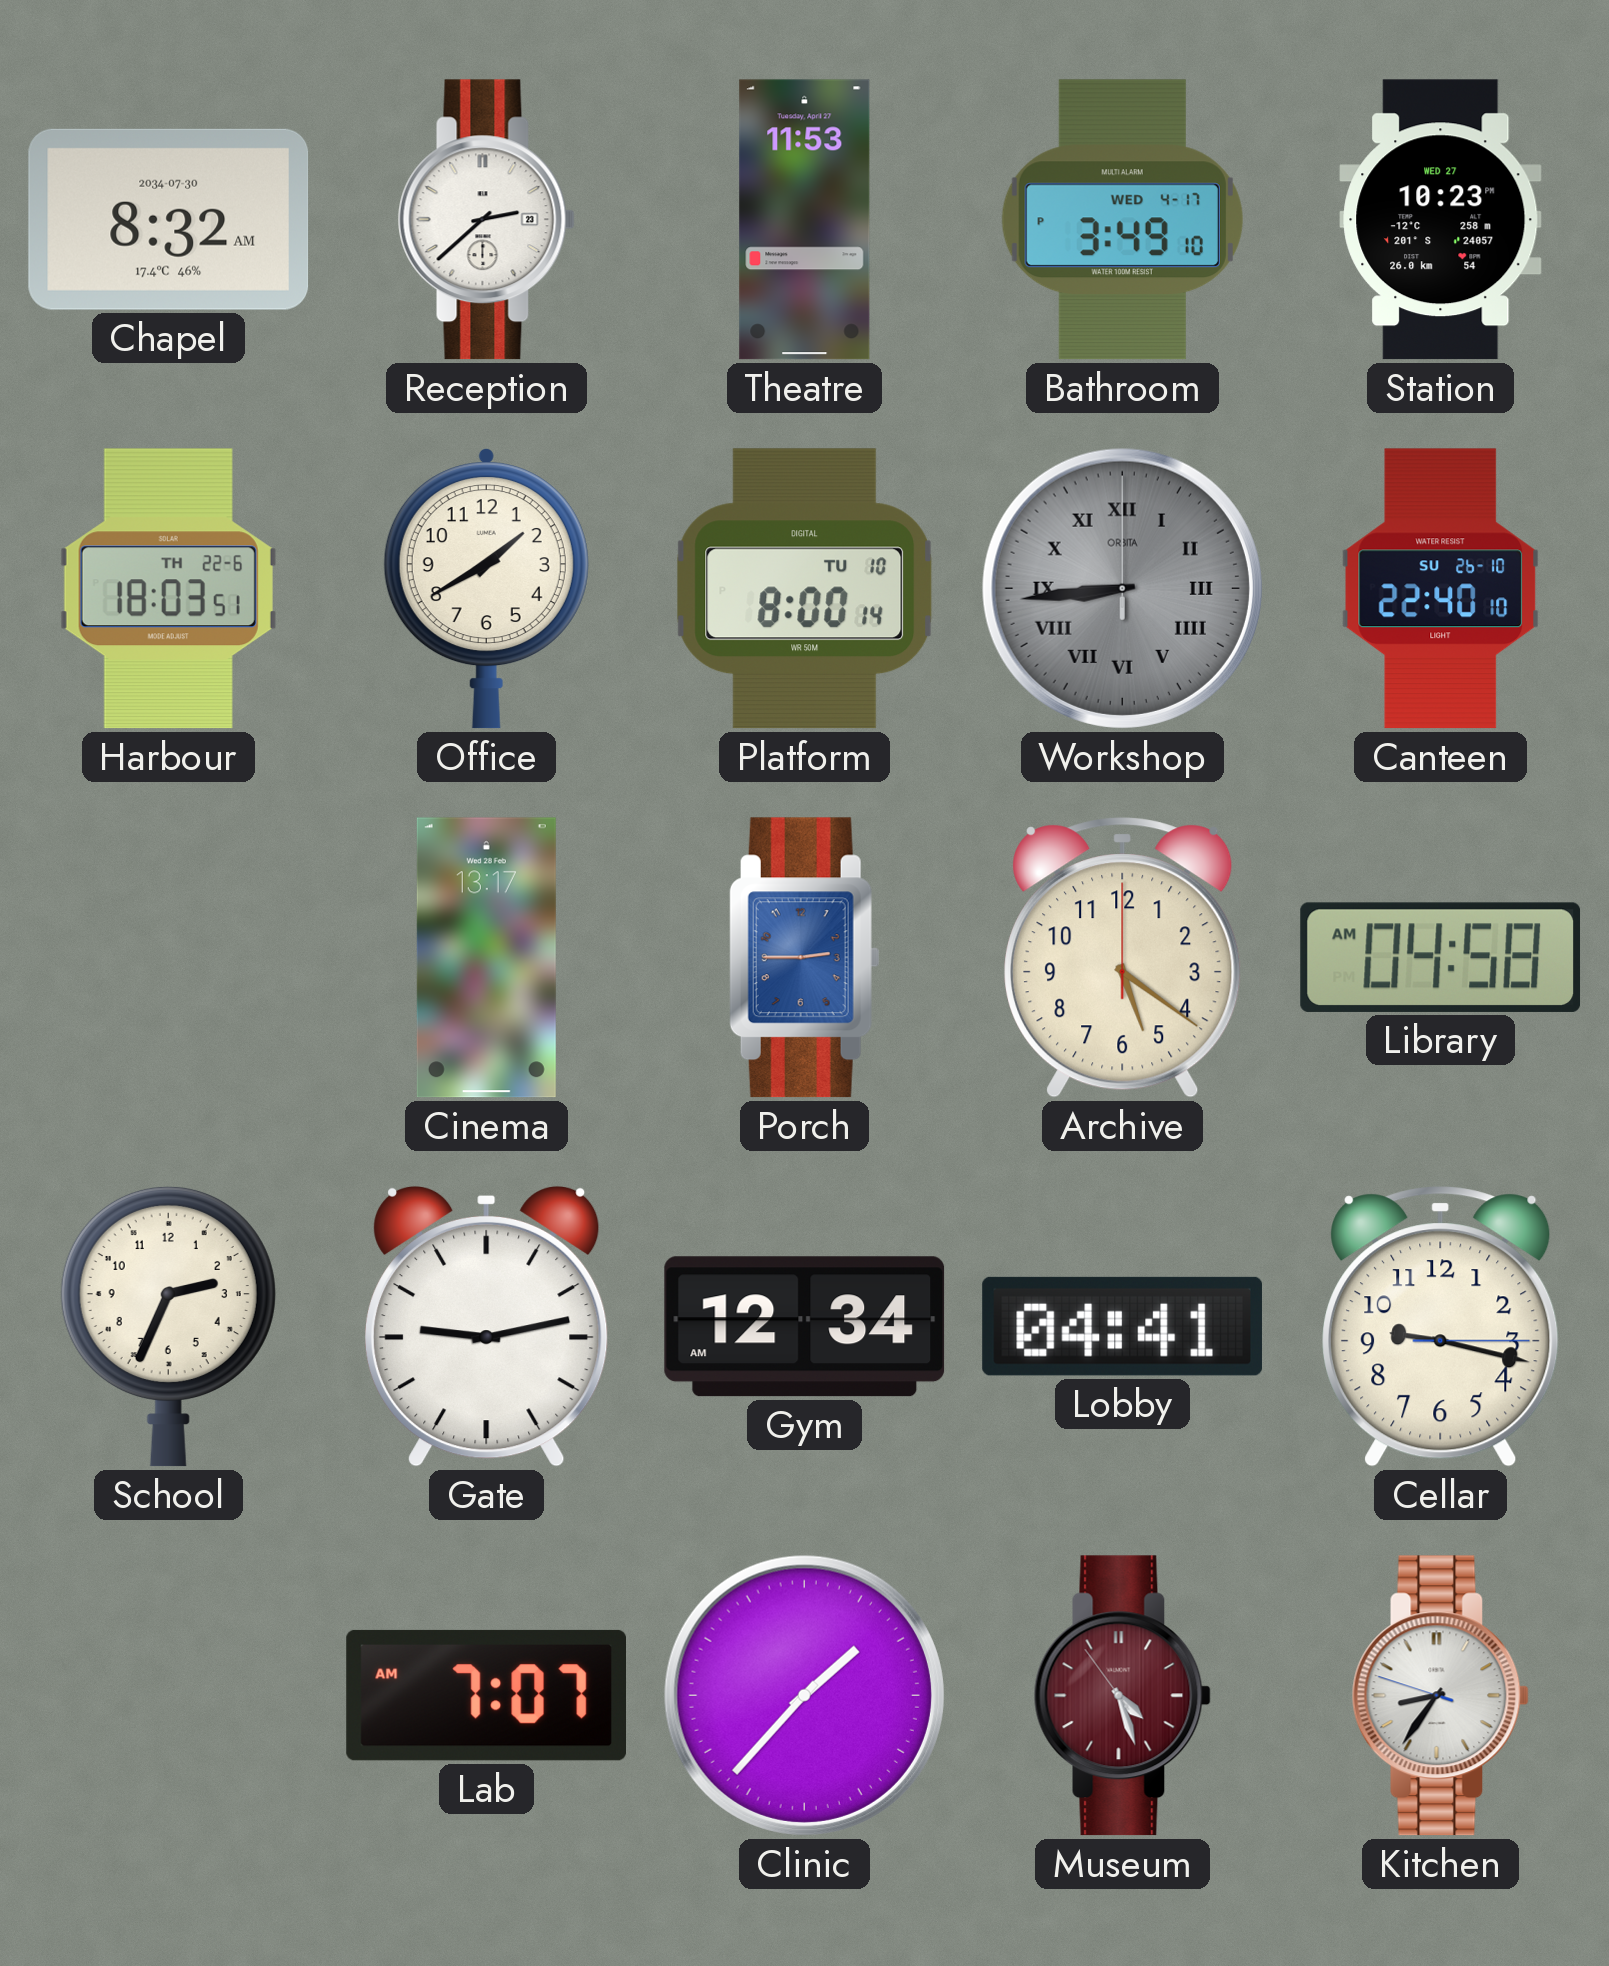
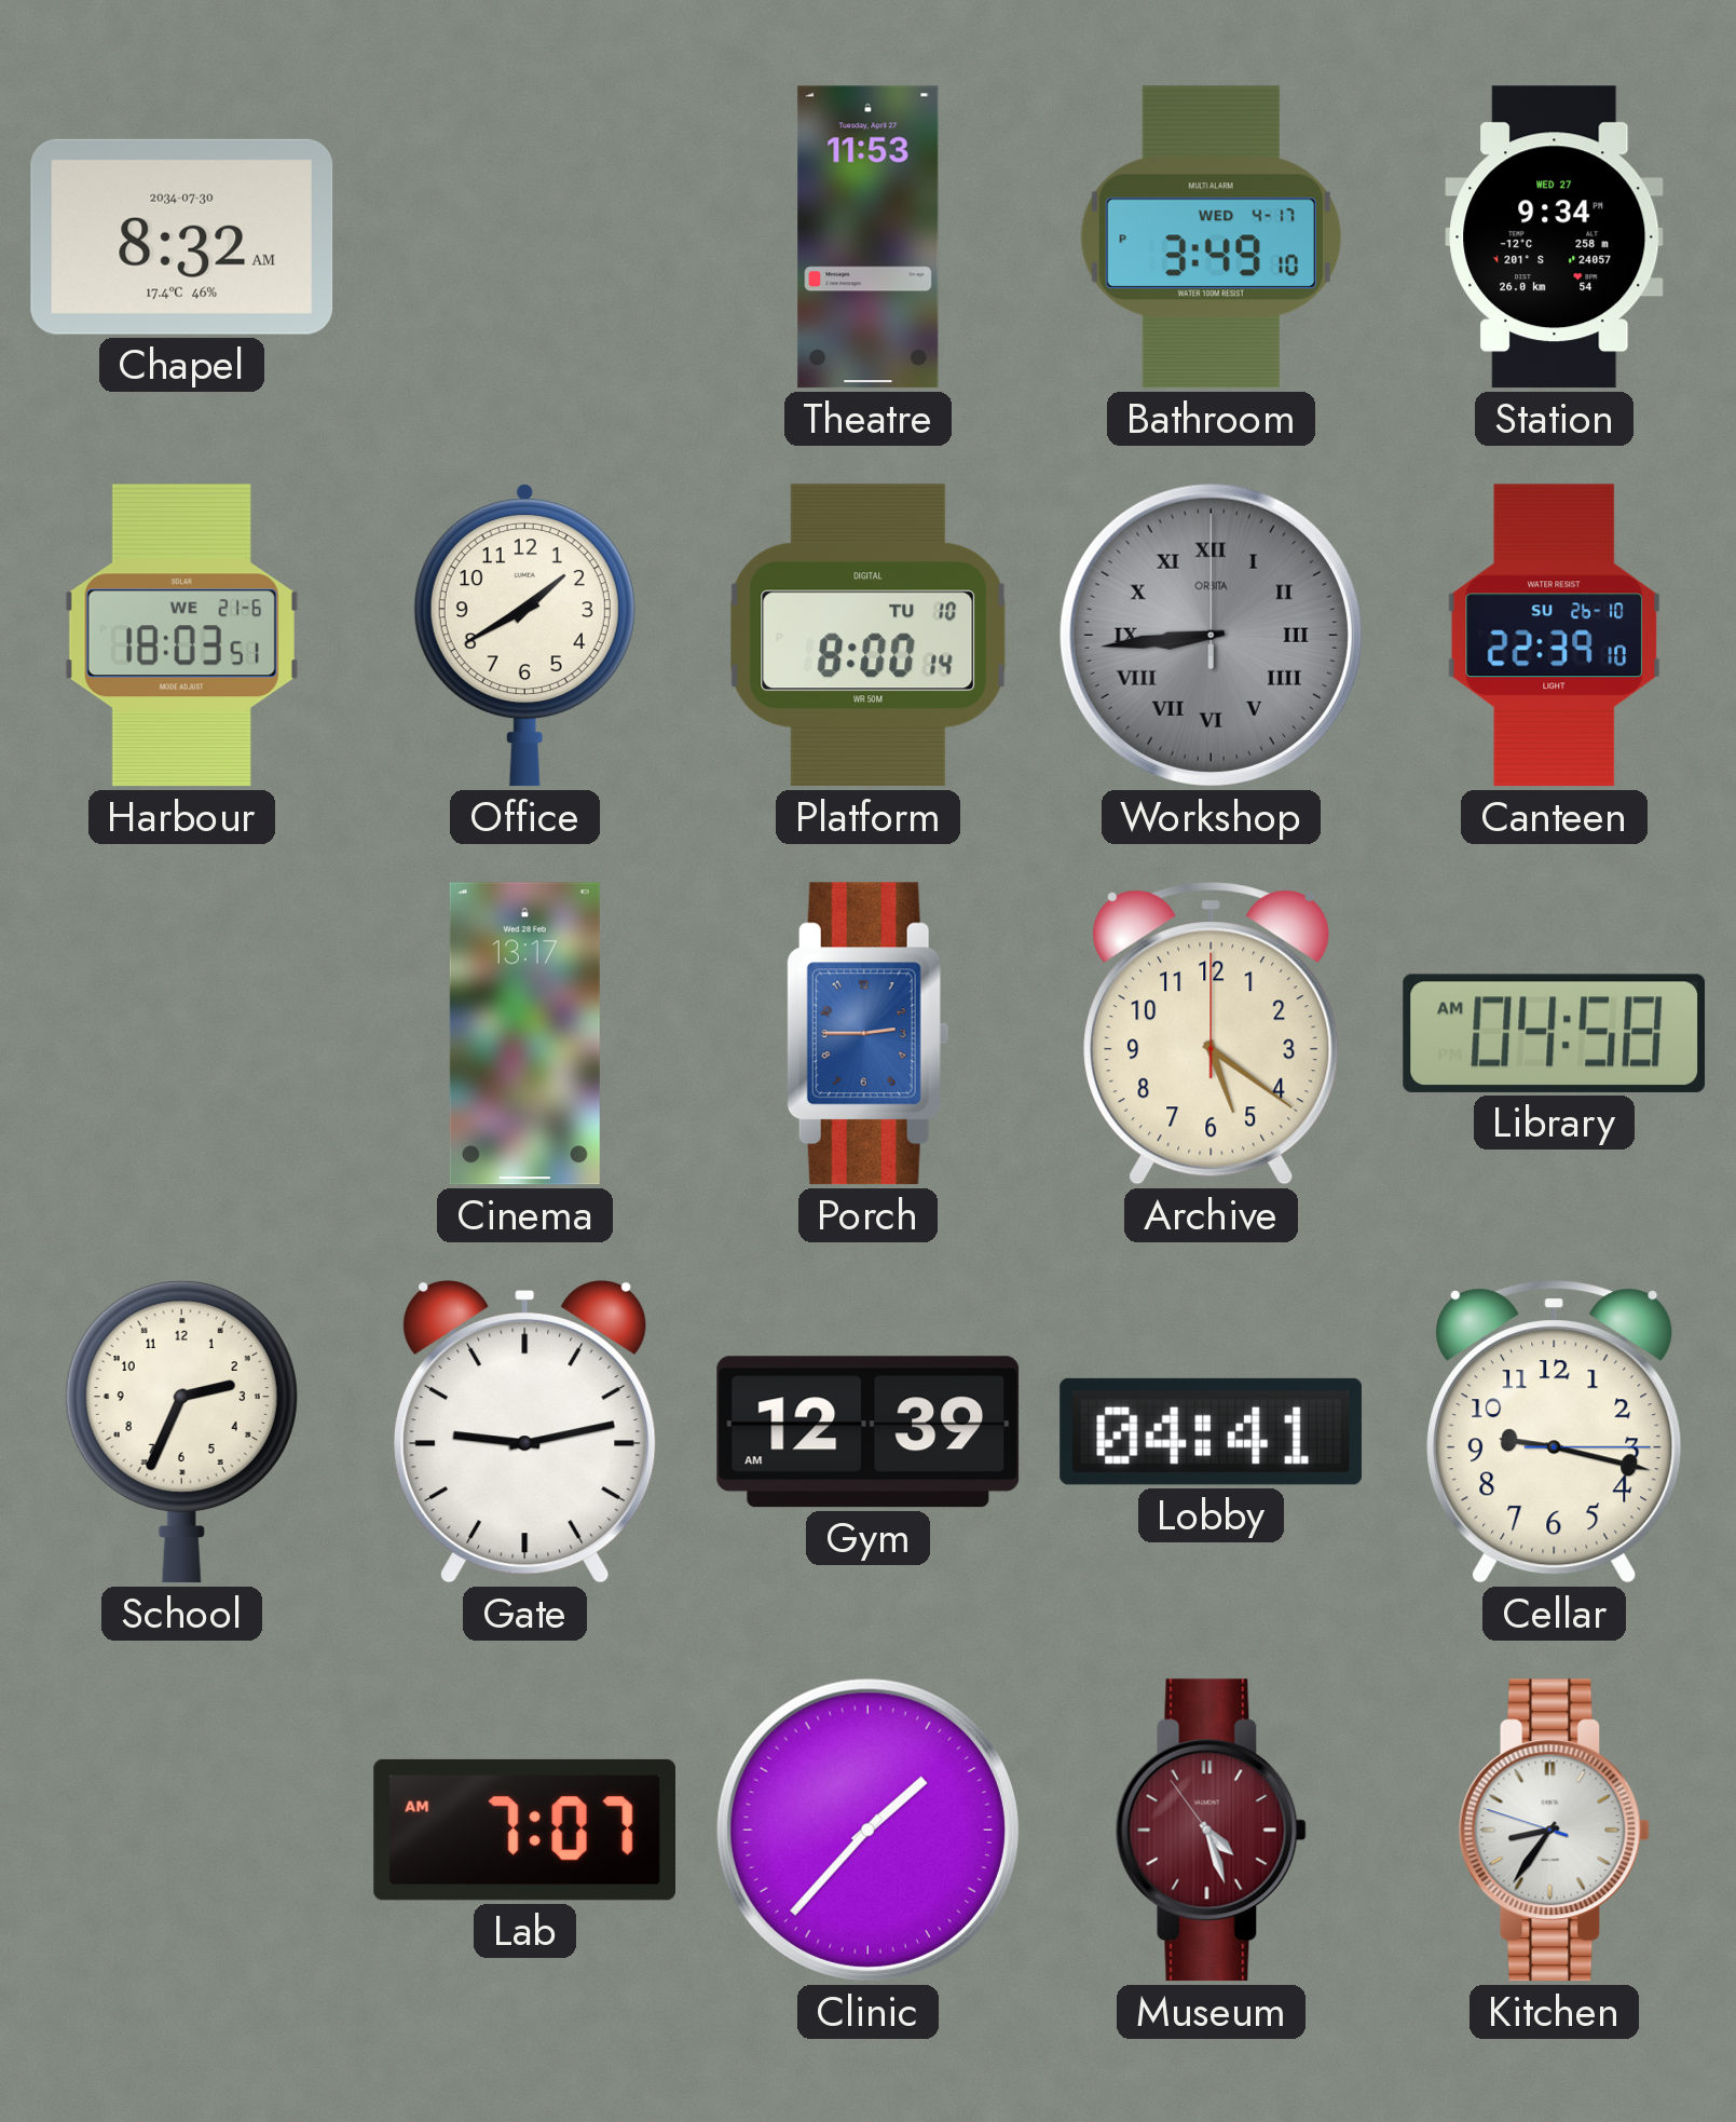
Reception: 2:38 -> none (486, 220)
Station: 10:23 -> 9:34 (1555, 237)
Harbour date: TH 22-6 -> WE 21-6 (181, 636)
Canteen: 22:40 -> 22:39 (1555, 636)
Gym: 12:34 -> 12:39 (869, 1432)
